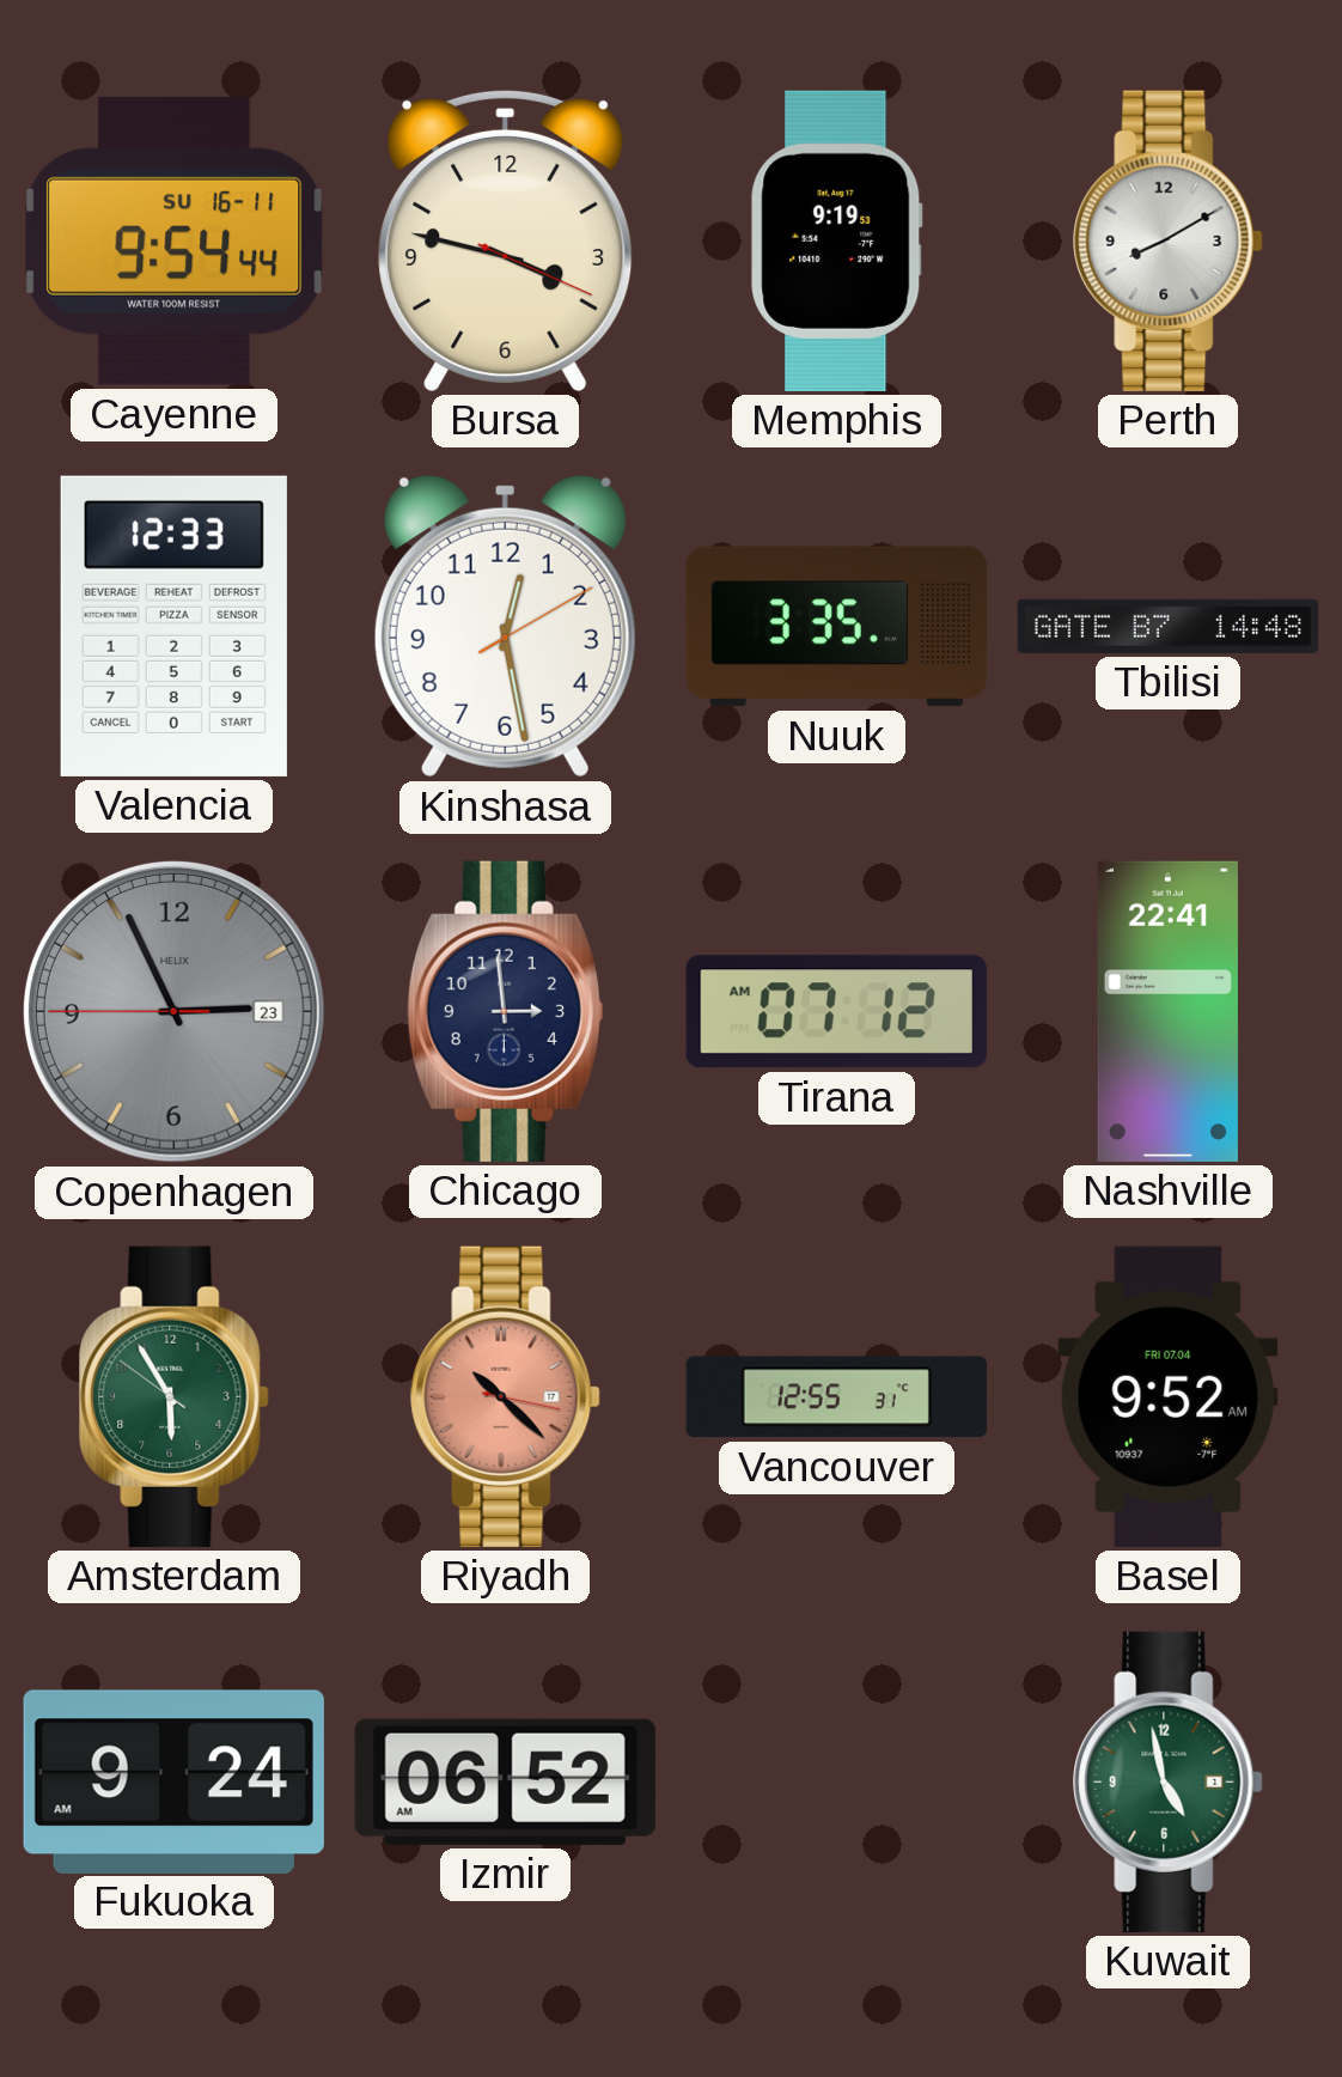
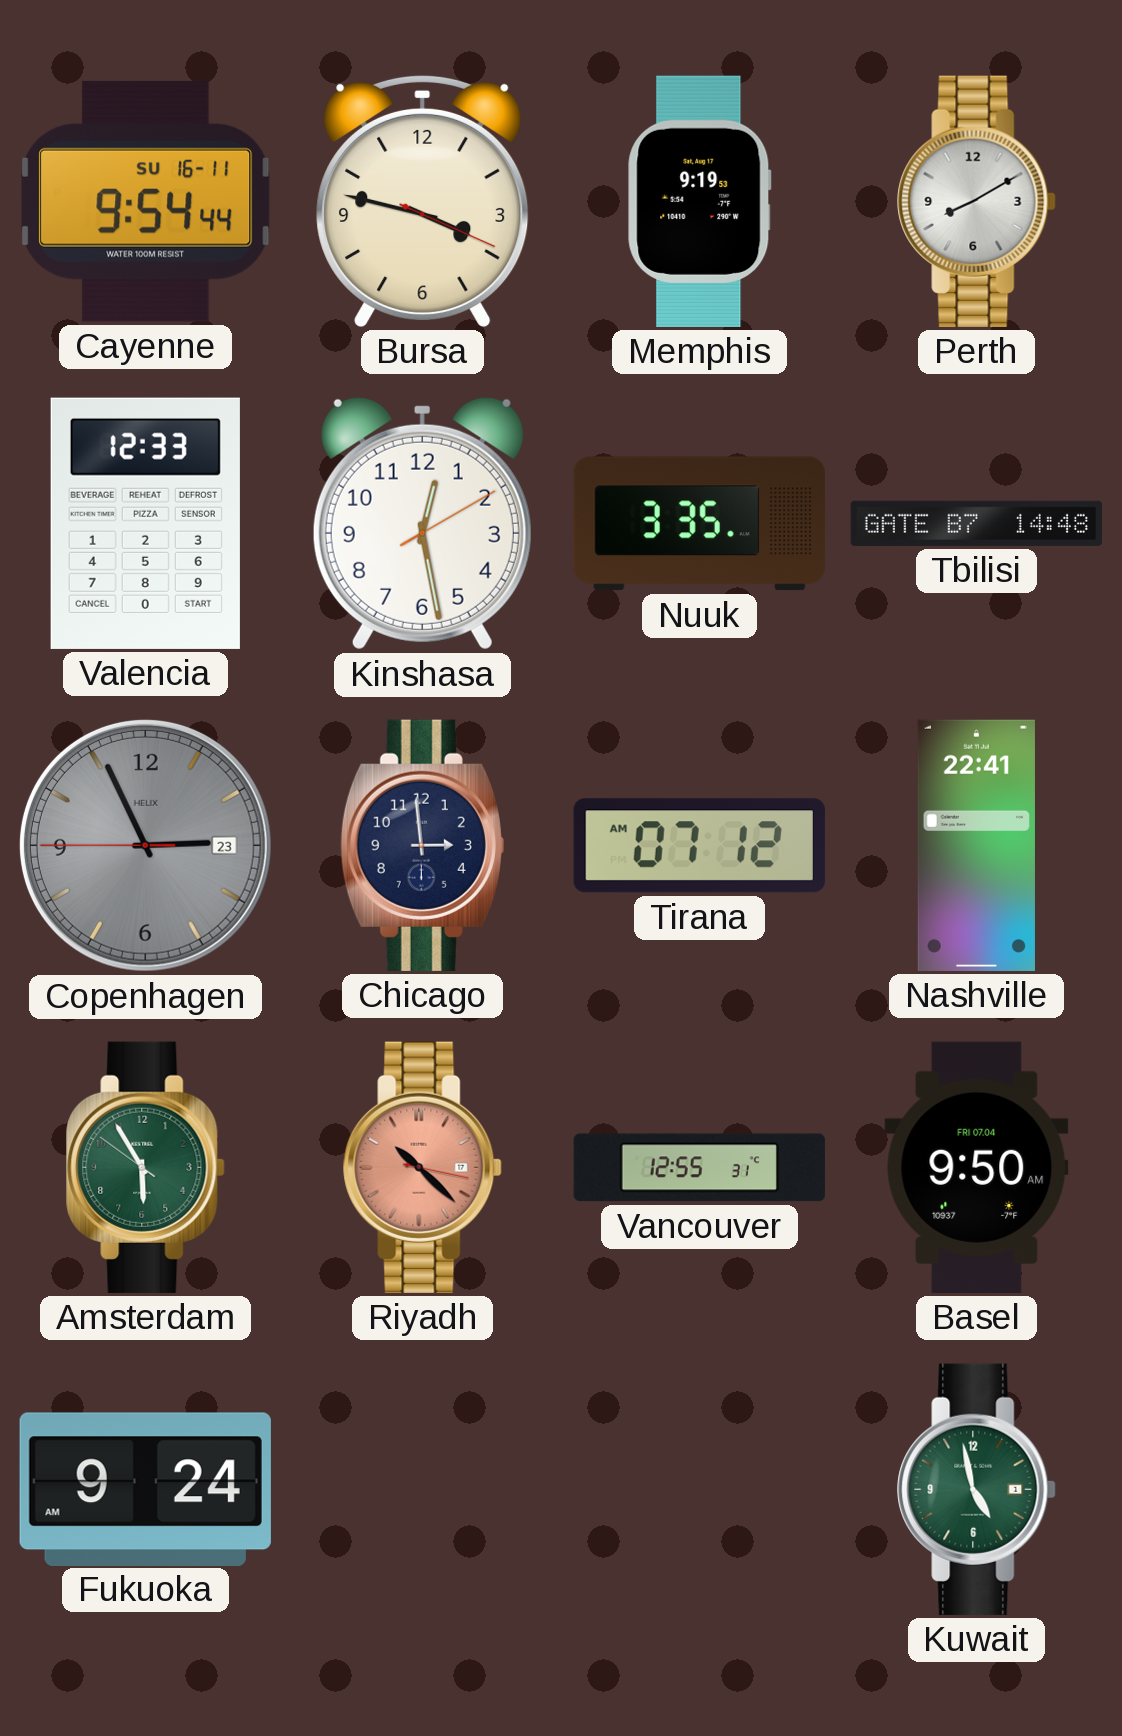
Basel: 9:52 -> 9:50 (977, 1167)
Izmir: 06:52 -> none (505, 1781)
